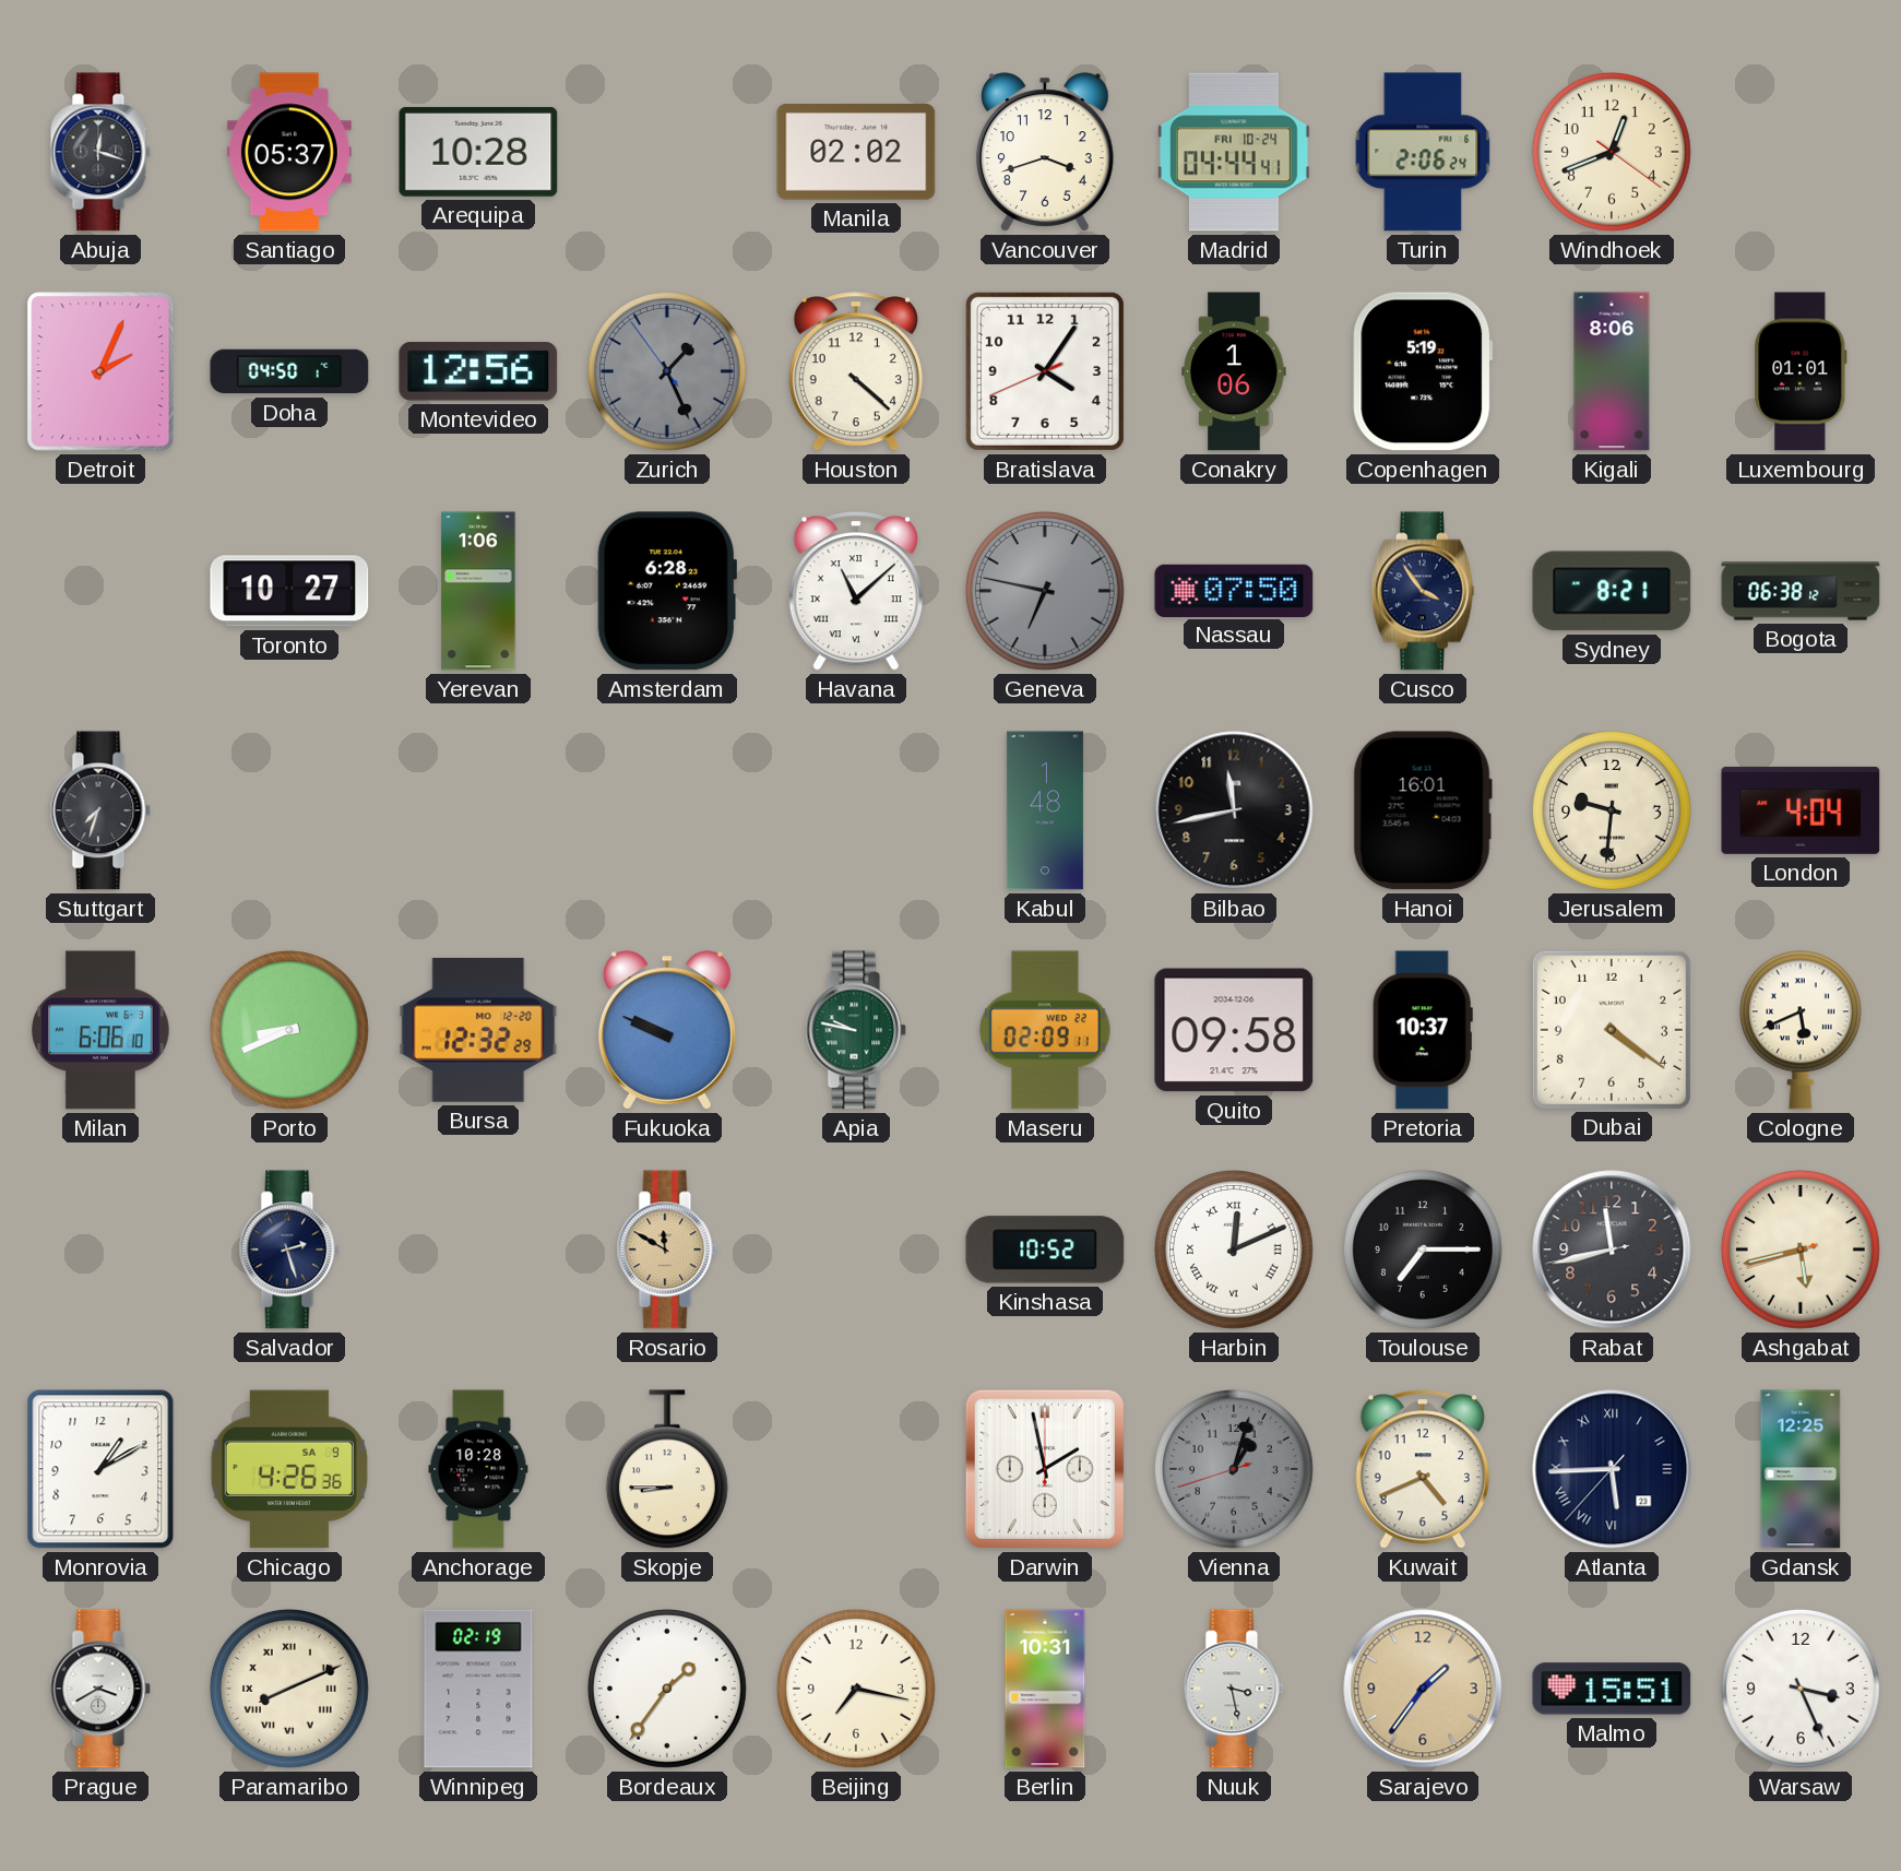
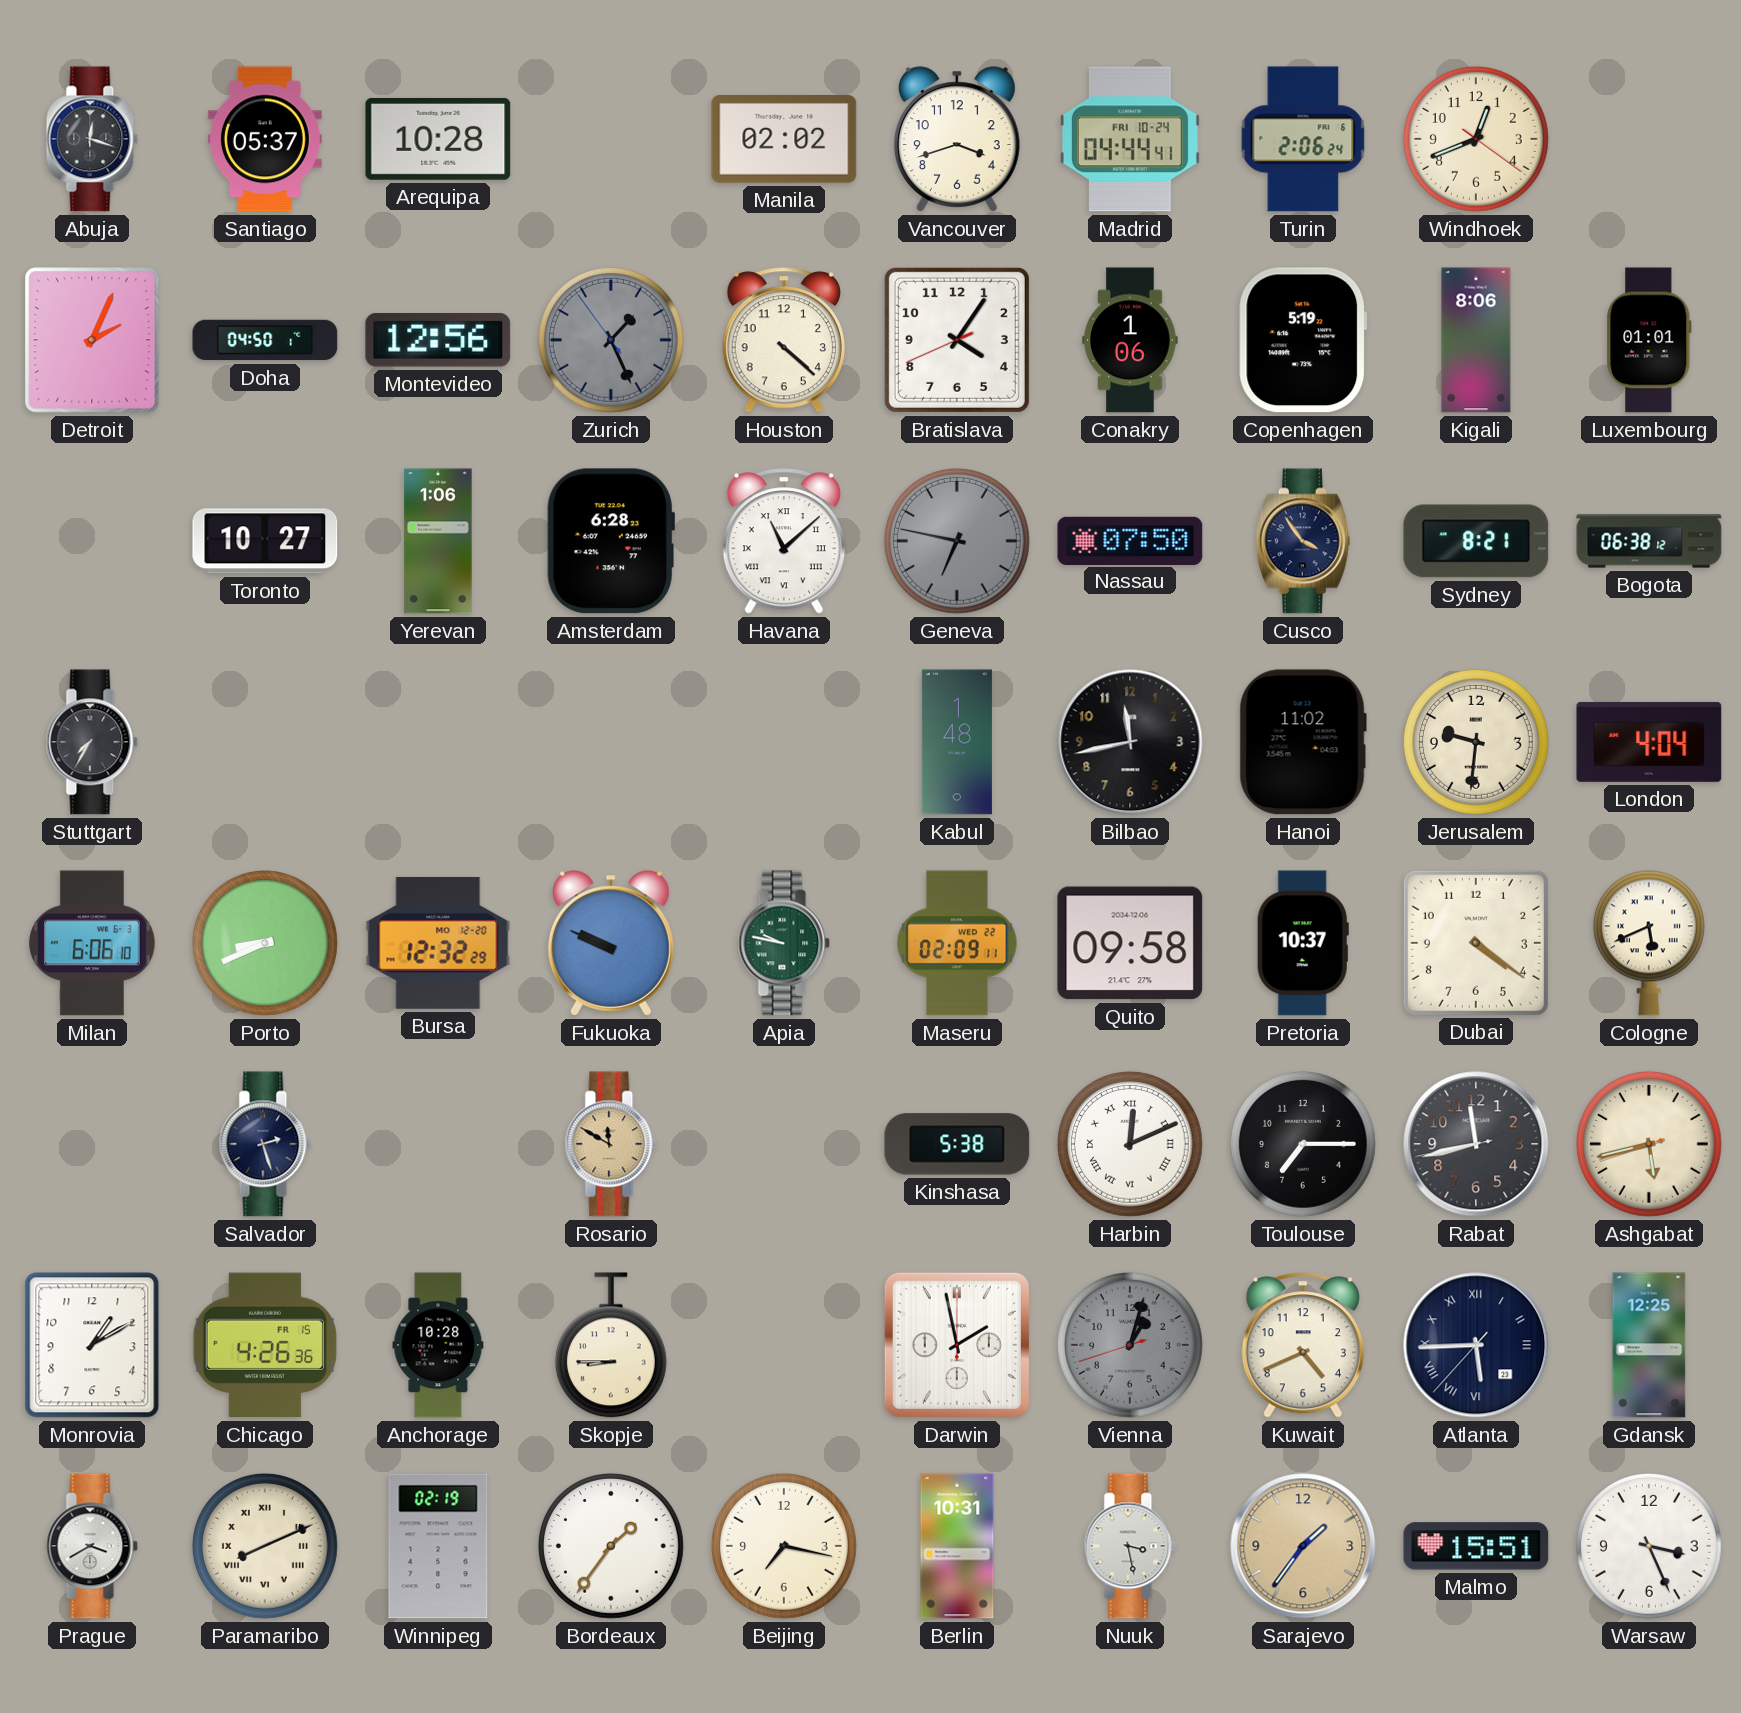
Stuttgart: 7:33 -> 7:35 (92, 742)
Hanoi: 16:01 -> 11:02 (1303, 742)
Kinshasa: 10:52 -> 5:38 (957, 1144)
Chicago date: SA 9 -> FR 15 (265, 1345)
